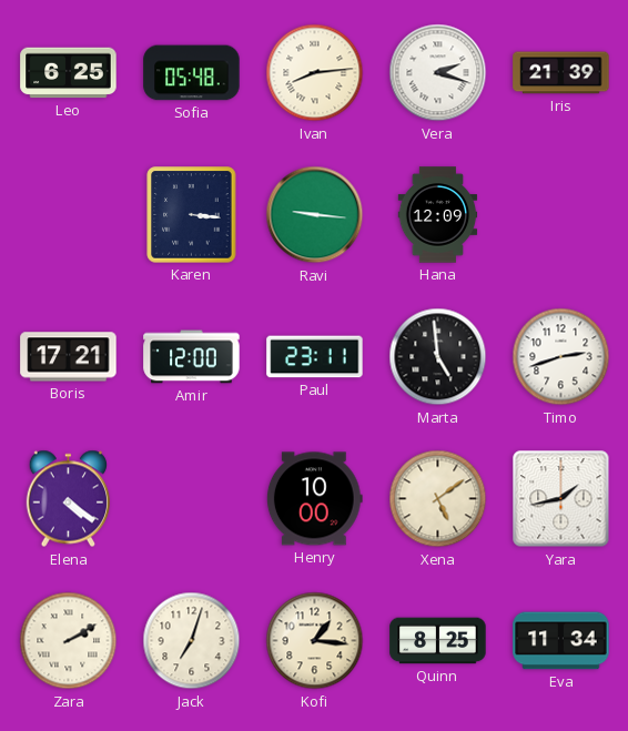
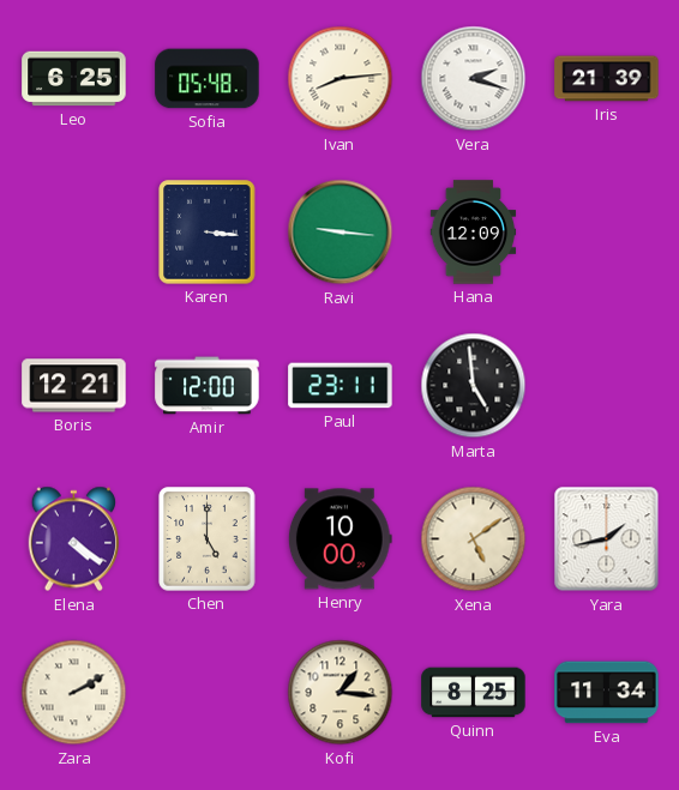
Boris: 17:21 -> 12:21 (74, 386)
Timo: 2:42 -> none (561, 357)
Chen: none -> 5:00 (208, 539)
Jack: 7:03 -> none (192, 641)
